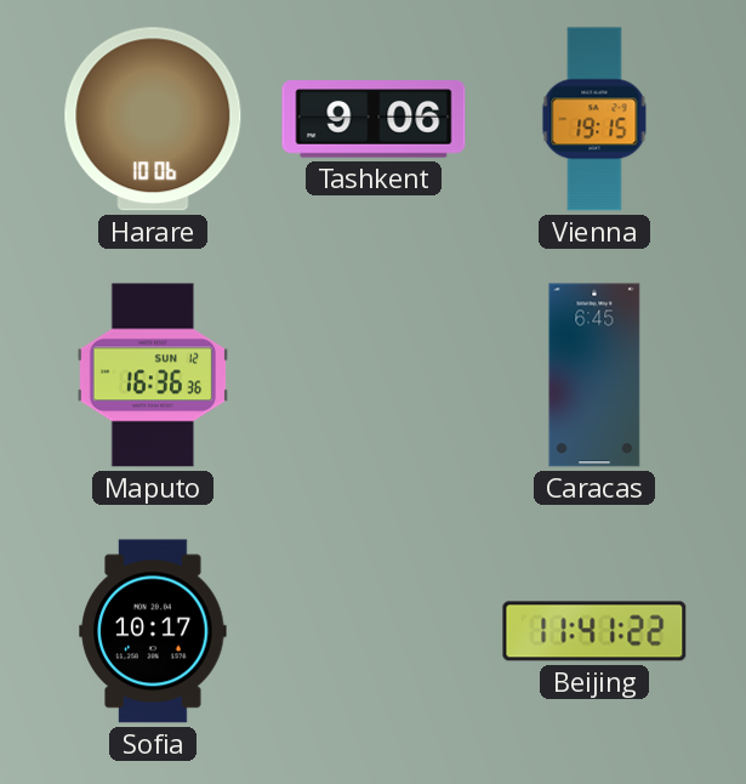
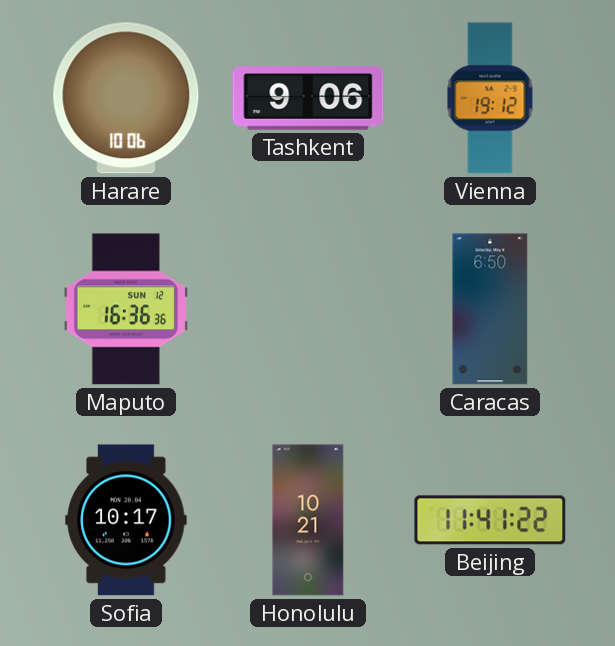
Vienna: 19:15 -> 19:12 (490, 98)
Caracas: 6:45 -> 6:50 (490, 309)
Honolulu: none -> 10:21 (308, 520)
